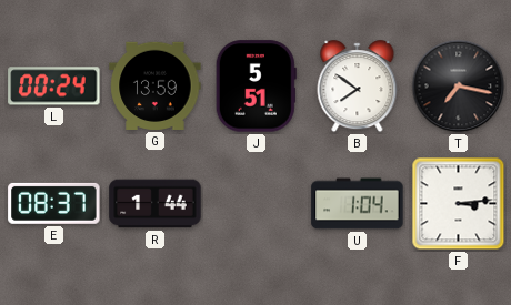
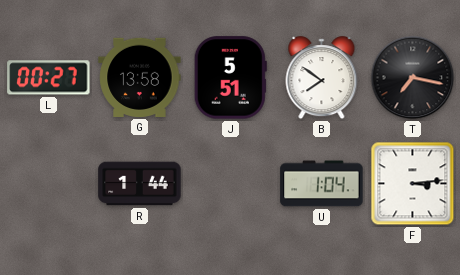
L: 00:24 -> 00:27 (49, 78)
G: 13:59 -> 13:58 (140, 77)
E: 08:37 -> none (54, 203)
